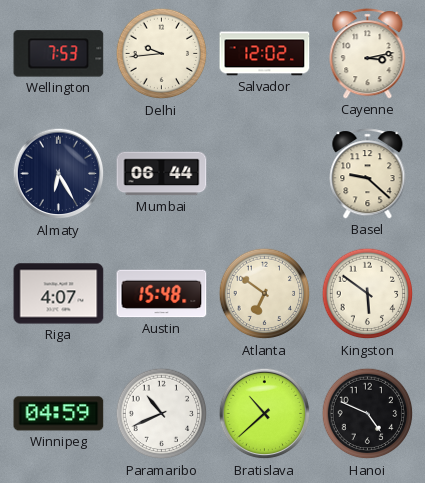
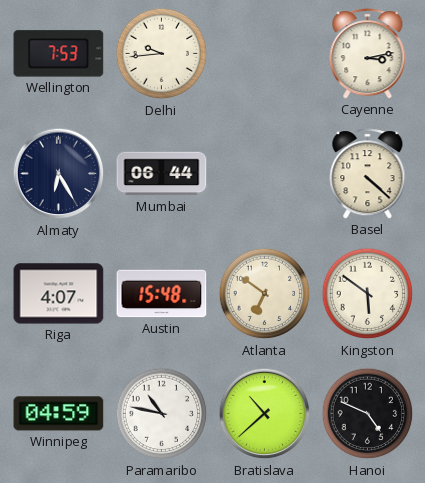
Salvador: 12:02 -> none (265, 54)
Basel: 9:22 -> 4:22 (368, 174)
Paramaribo: 10:41 -> 10:47 (162, 414)
